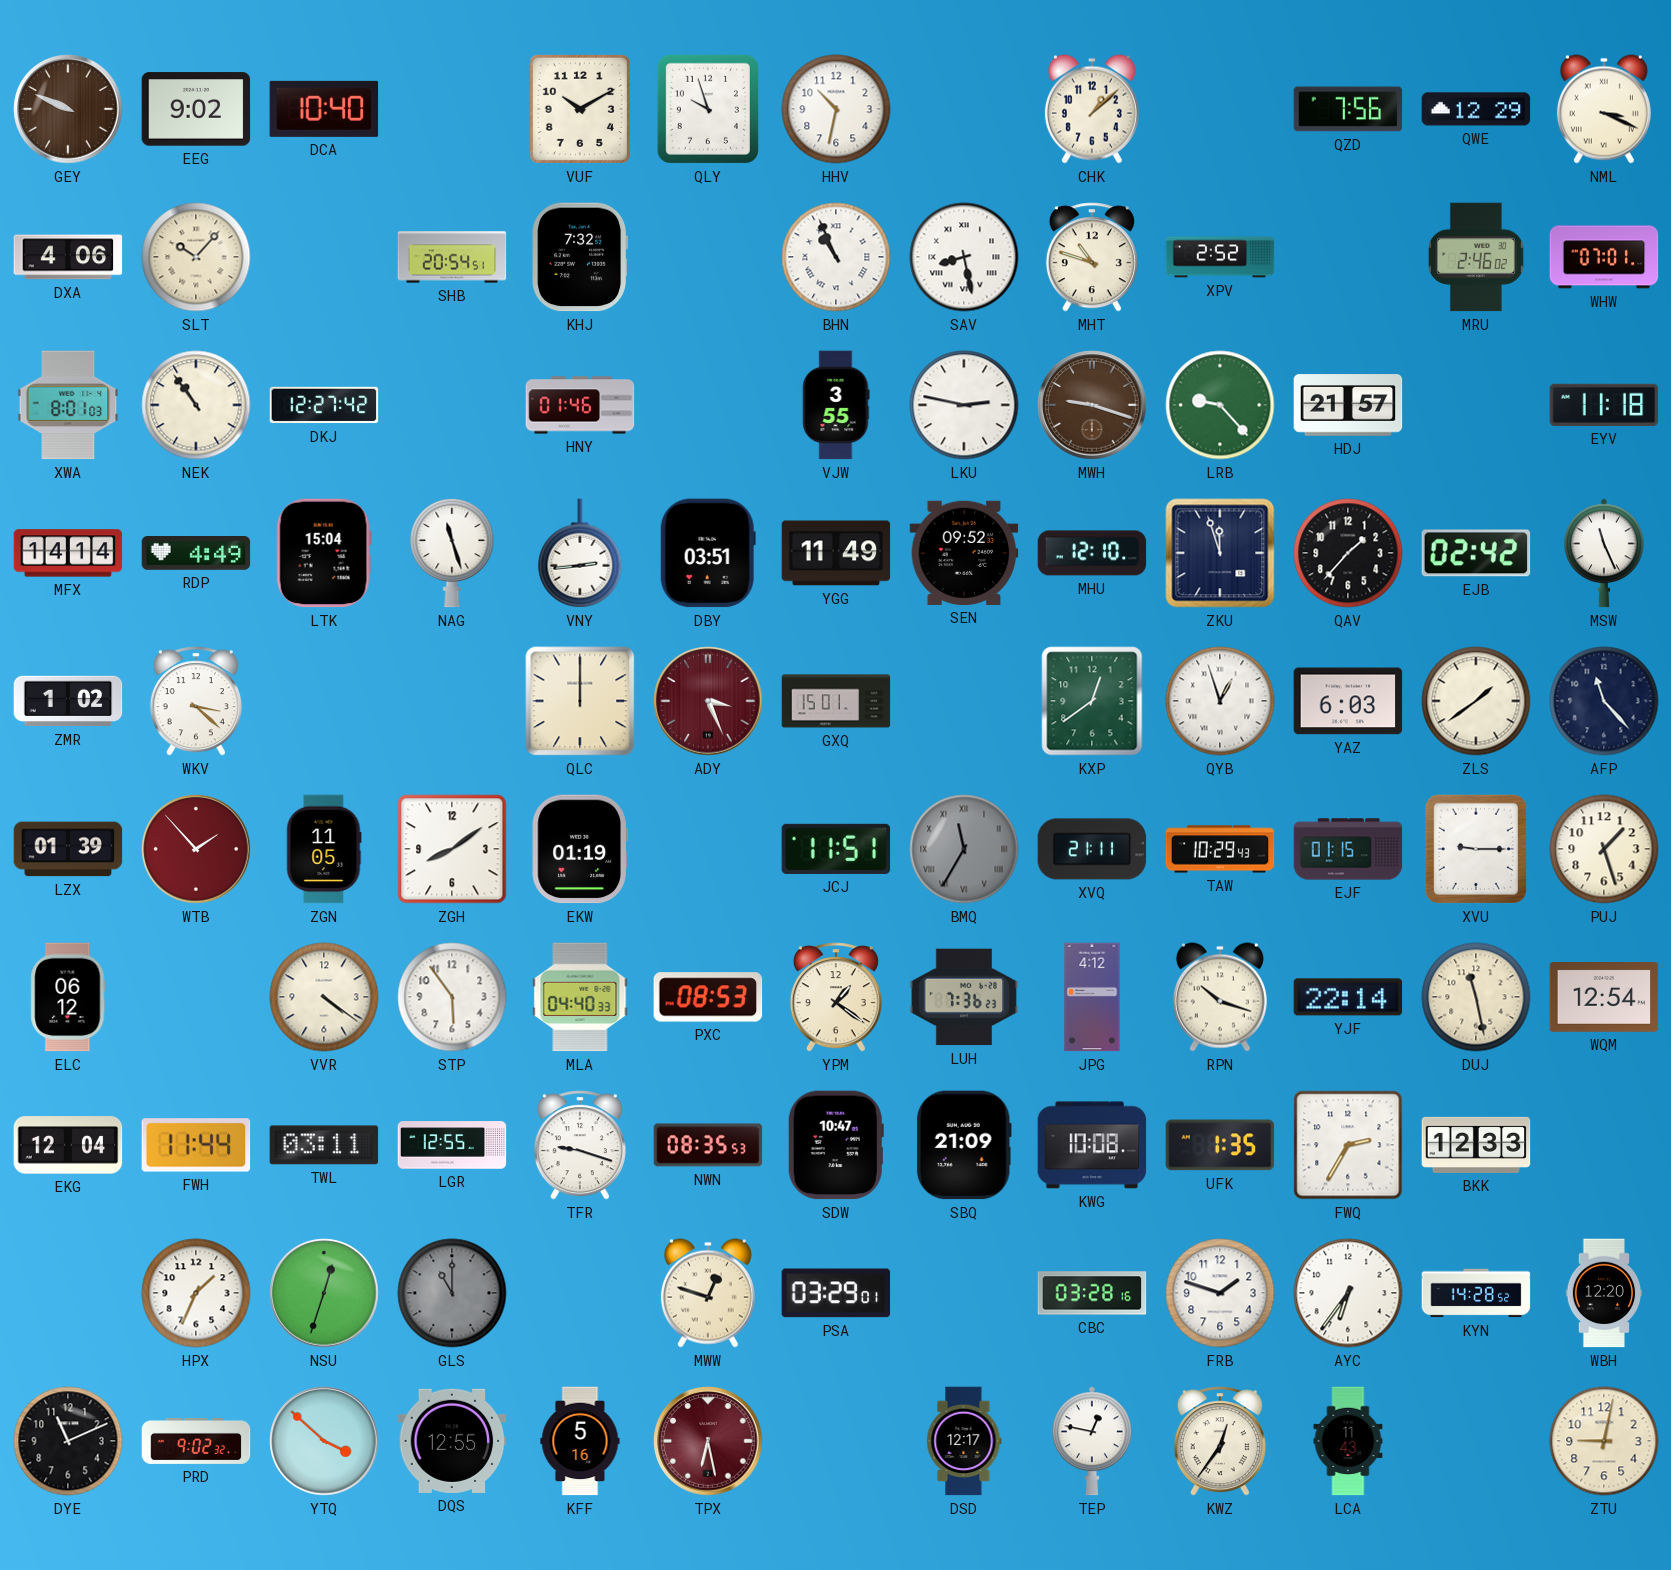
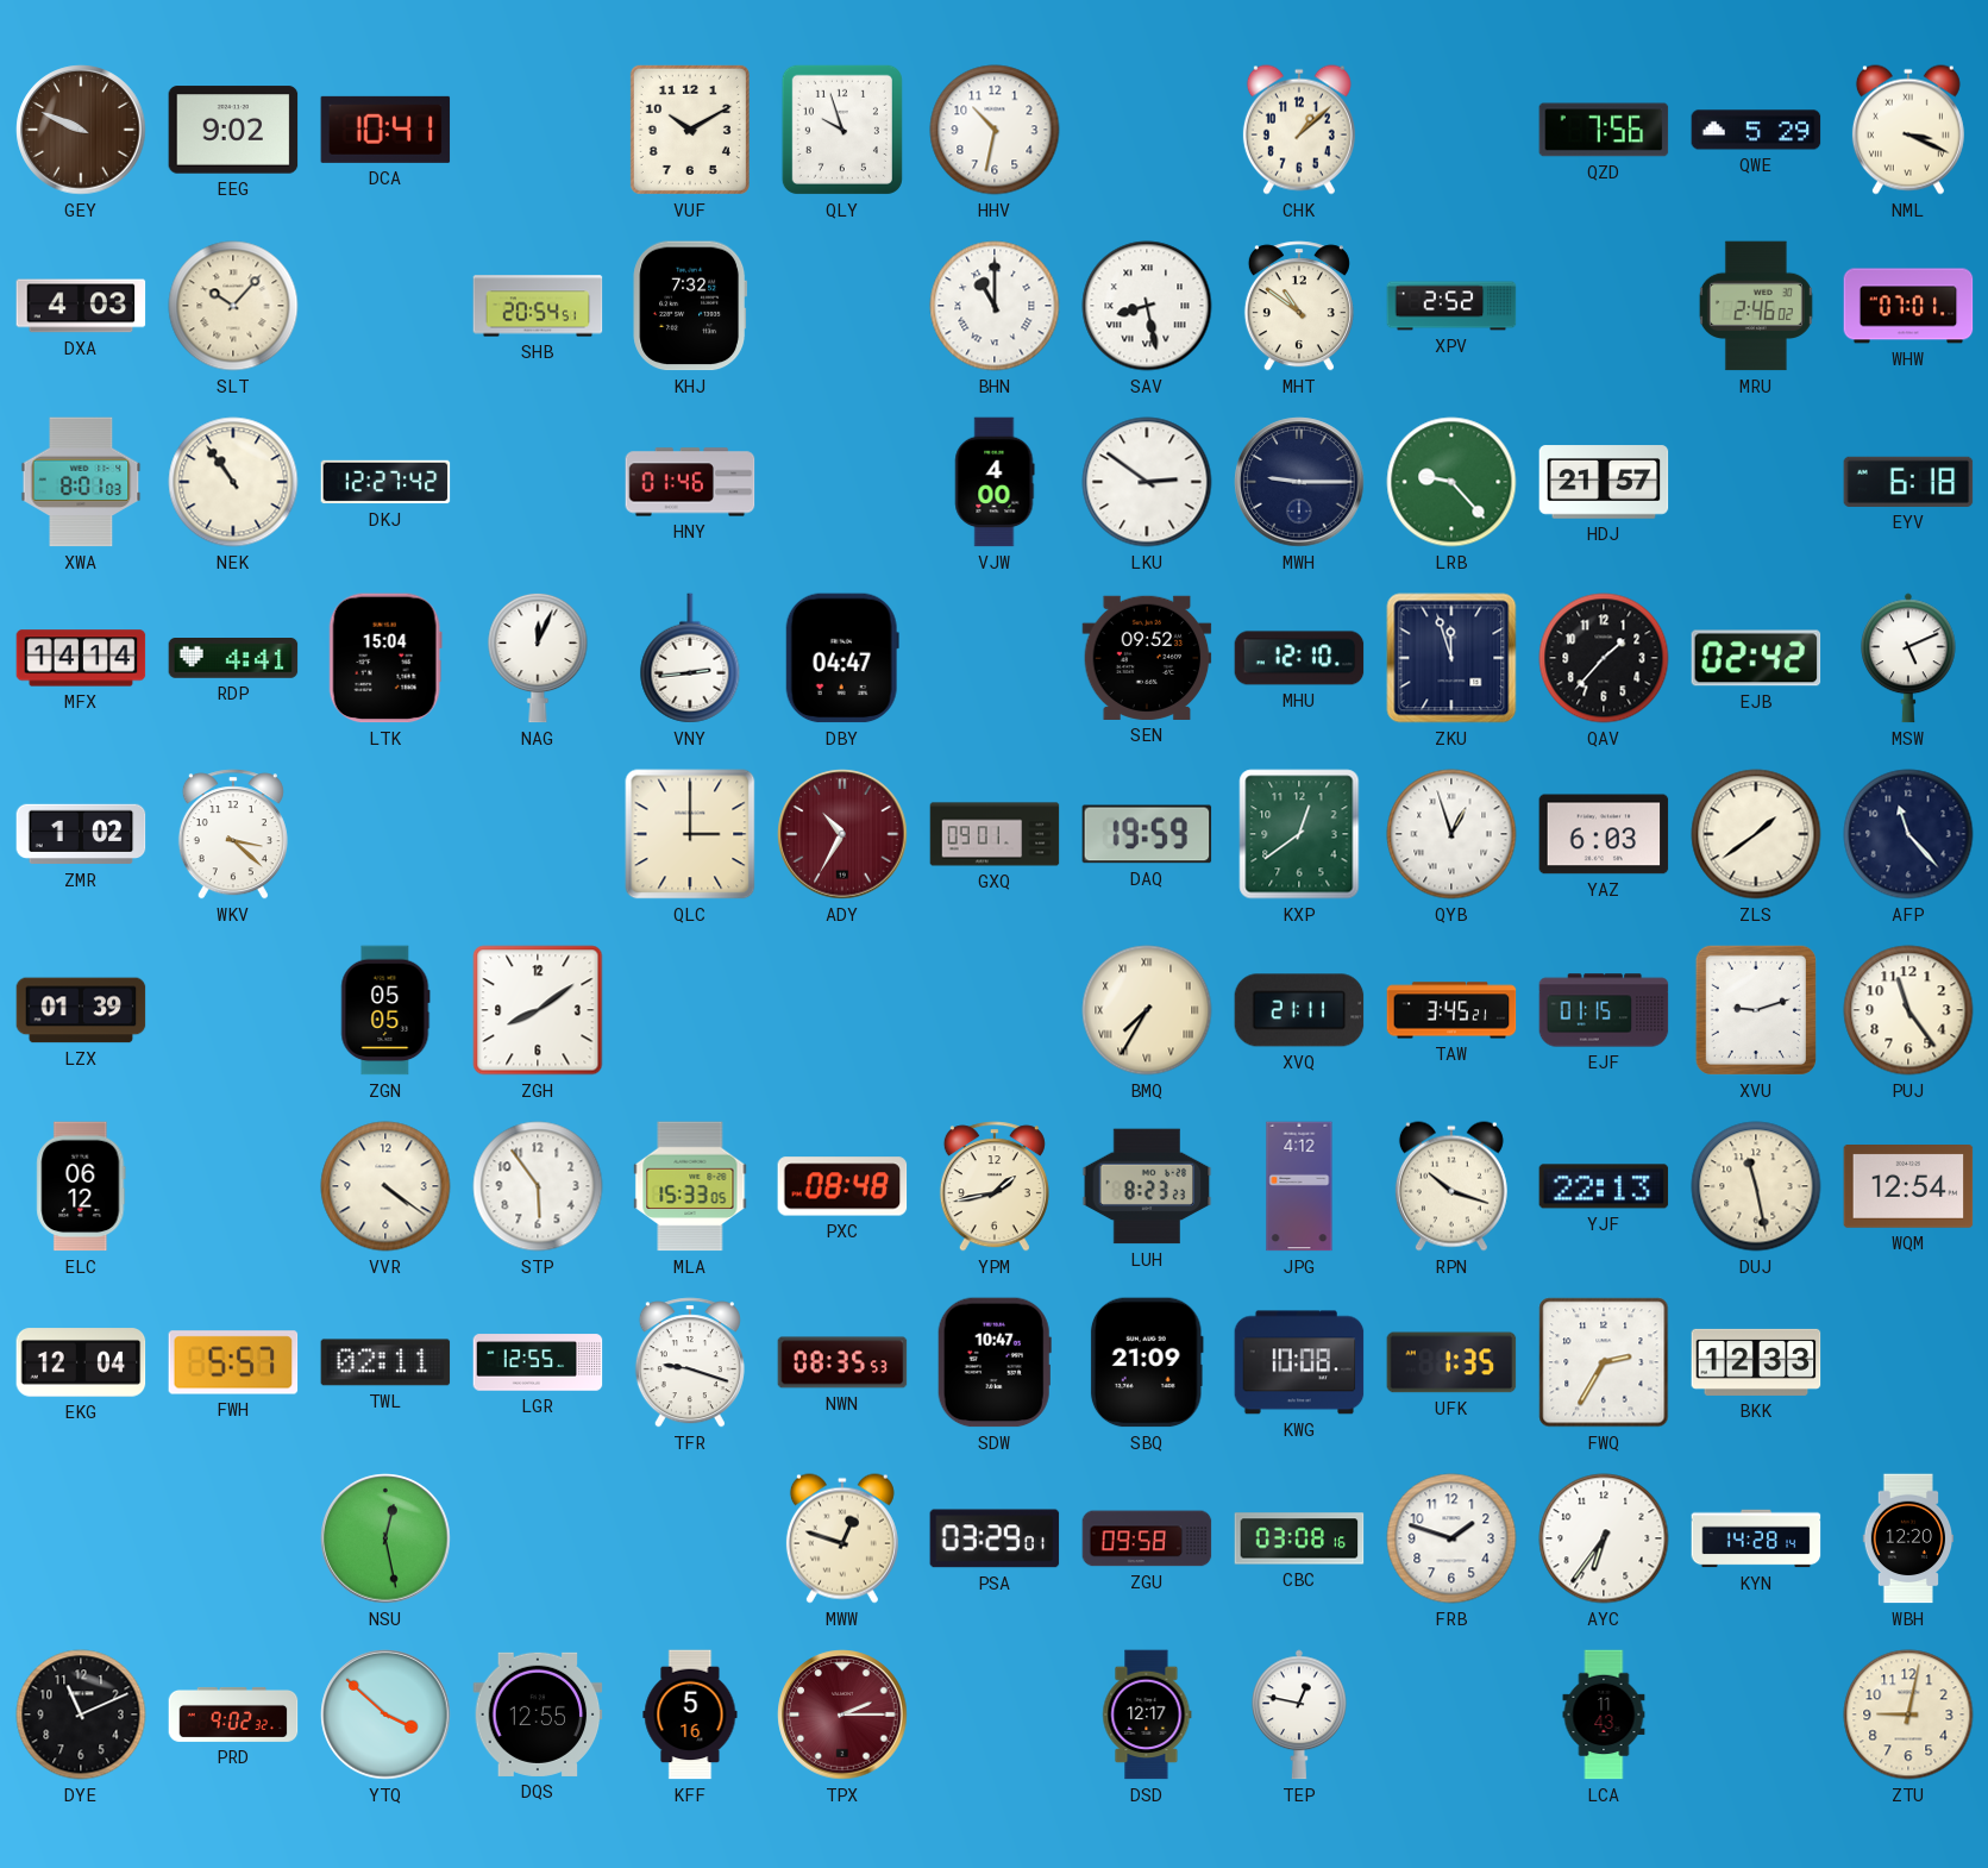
DCA: 10:40 -> 10:41 (385, 130)
QWE: 12:29 -> 5:29 (1756, 130)
DXA: 4:06 -> 4:03 (81, 306)
BHN: 10:56 -> 11:00 (995, 306)
MHT: 10:48 -> 10:51 (1299, 306)
VJW: 3:55 -> 4:00 (995, 482)
LKU: 2:47 -> 2:51 (1147, 482)
MWH: 9:18 -> 9:15 (1299, 482)
MWH dial: brown -> navy (1299, 482)
EYV: 11:18 -> 6:18 (1908, 482)
RDP: 4:49 -> 4:41 (233, 658)
NAG: 11:27 -> 12:04 (538, 658)
DBY: 03:51 -> 04:47 (842, 658)
YGG: 11:49 -> none (836, 553)
MSW: 11:26 -> 5:11 (1909, 658)
QLC: 12:00 -> 3:00 (690, 834)
ADY: 3:26 -> 10:35 (842, 834)
GXQ: 15:01 -> 09:01 (995, 834)
DAQ: none -> 19:59 (1147, 834)
WTB: 1:53 -> none (196, 849)
ZGN: 11:05 -> 05:05 (385, 1010)
EKW: 01:19 -> none (580, 849)
JCJ: 11:51 -> none (836, 849)
BMQ: 11:35 -> 7:35 (1147, 1010)
BMQ dial: grey -> cream (1147, 1010)
TAW: 10:29 -> 3:45 (1451, 1010)
XVU: 9:15 -> 9:12 (1756, 1010)
PUJ: 1:27 -> 11:24 (1908, 1010)
MLA: 04:40 -> 15:33 (690, 1186)
PXC: 08:53 -> 08:48 (842, 1186)
YPM: 1:21 -> 1:43 (995, 1186)
LUH: 7:36 -> 8:23 (1147, 1186)
YJF: 22:14 -> 22:13 (1604, 1186)
FWH: 11:44 -> 5:57 (233, 1362)
TWL: 03:11 -> 02:11 (385, 1362)
HPX: 1:34 -> none (196, 1293)
NSU: 12:33 -> 12:28 (385, 1538)
GLS: 11:00 -> none (452, 1293)
ZGU: none -> 09:58 (1147, 1538)
CBC: 03:28 -> 03:08 (1299, 1538)
KYN: 14:28:52 -> 14:28:14 (1756, 1538)
TPX: 6:28 -> 2:15 (842, 1715)
KWZ: 12:36 -> none (1220, 1441)
